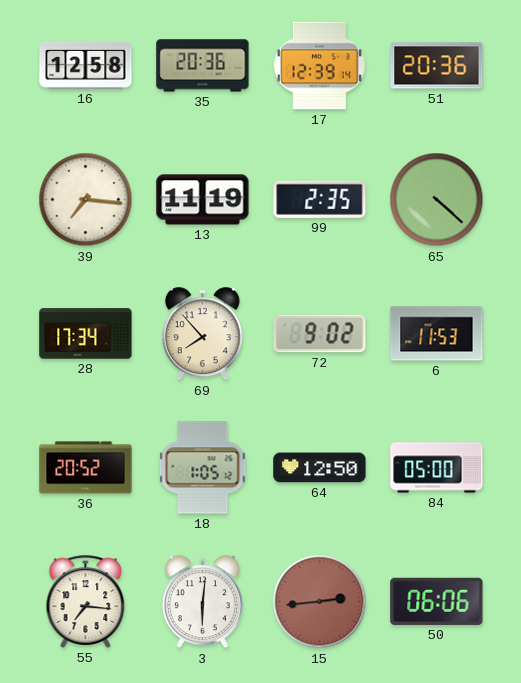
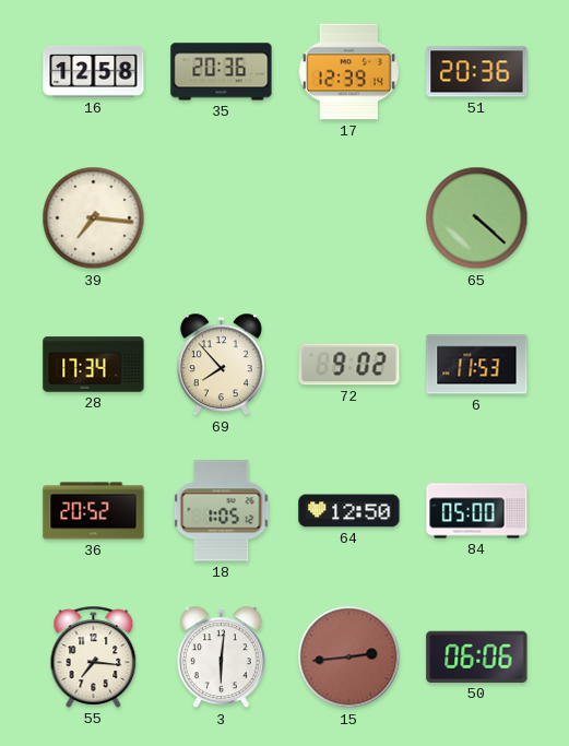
13: 11:19 -> none (203, 200)
99: 2:35 -> none (320, 199)
